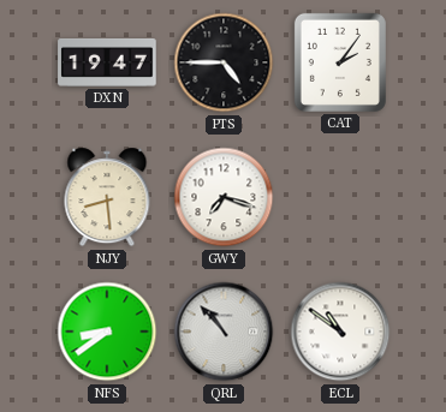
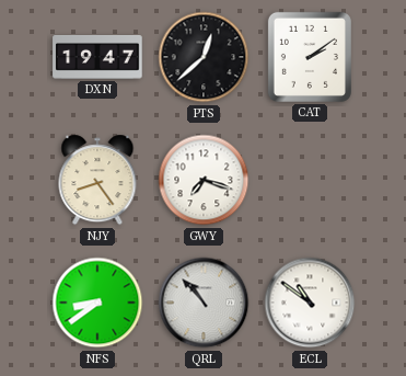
PTS: 4:45 -> 12:38 (204, 57)
CAT: 2:06 -> 2:09 (310, 57)
NJY: 8:29 -> 8:24 (97, 180)
